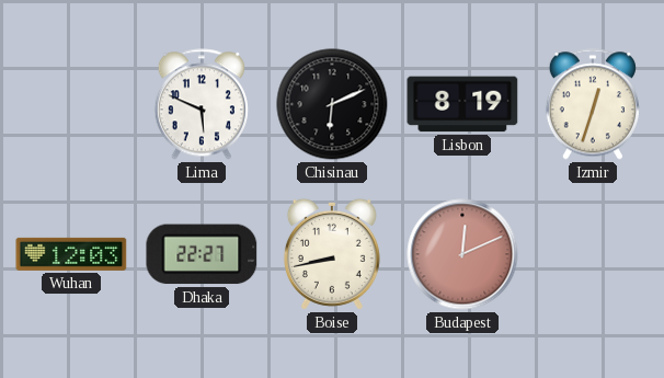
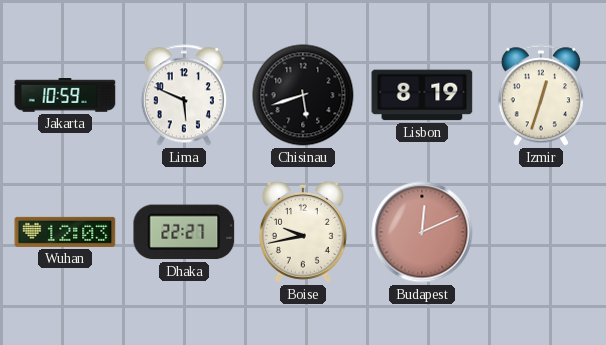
Jakarta: none -> 10:59 (65, 95)
Chisinau: 6:11 -> 5:42 (303, 95)
Boise: 8:43 -> 9:43 (303, 232)
